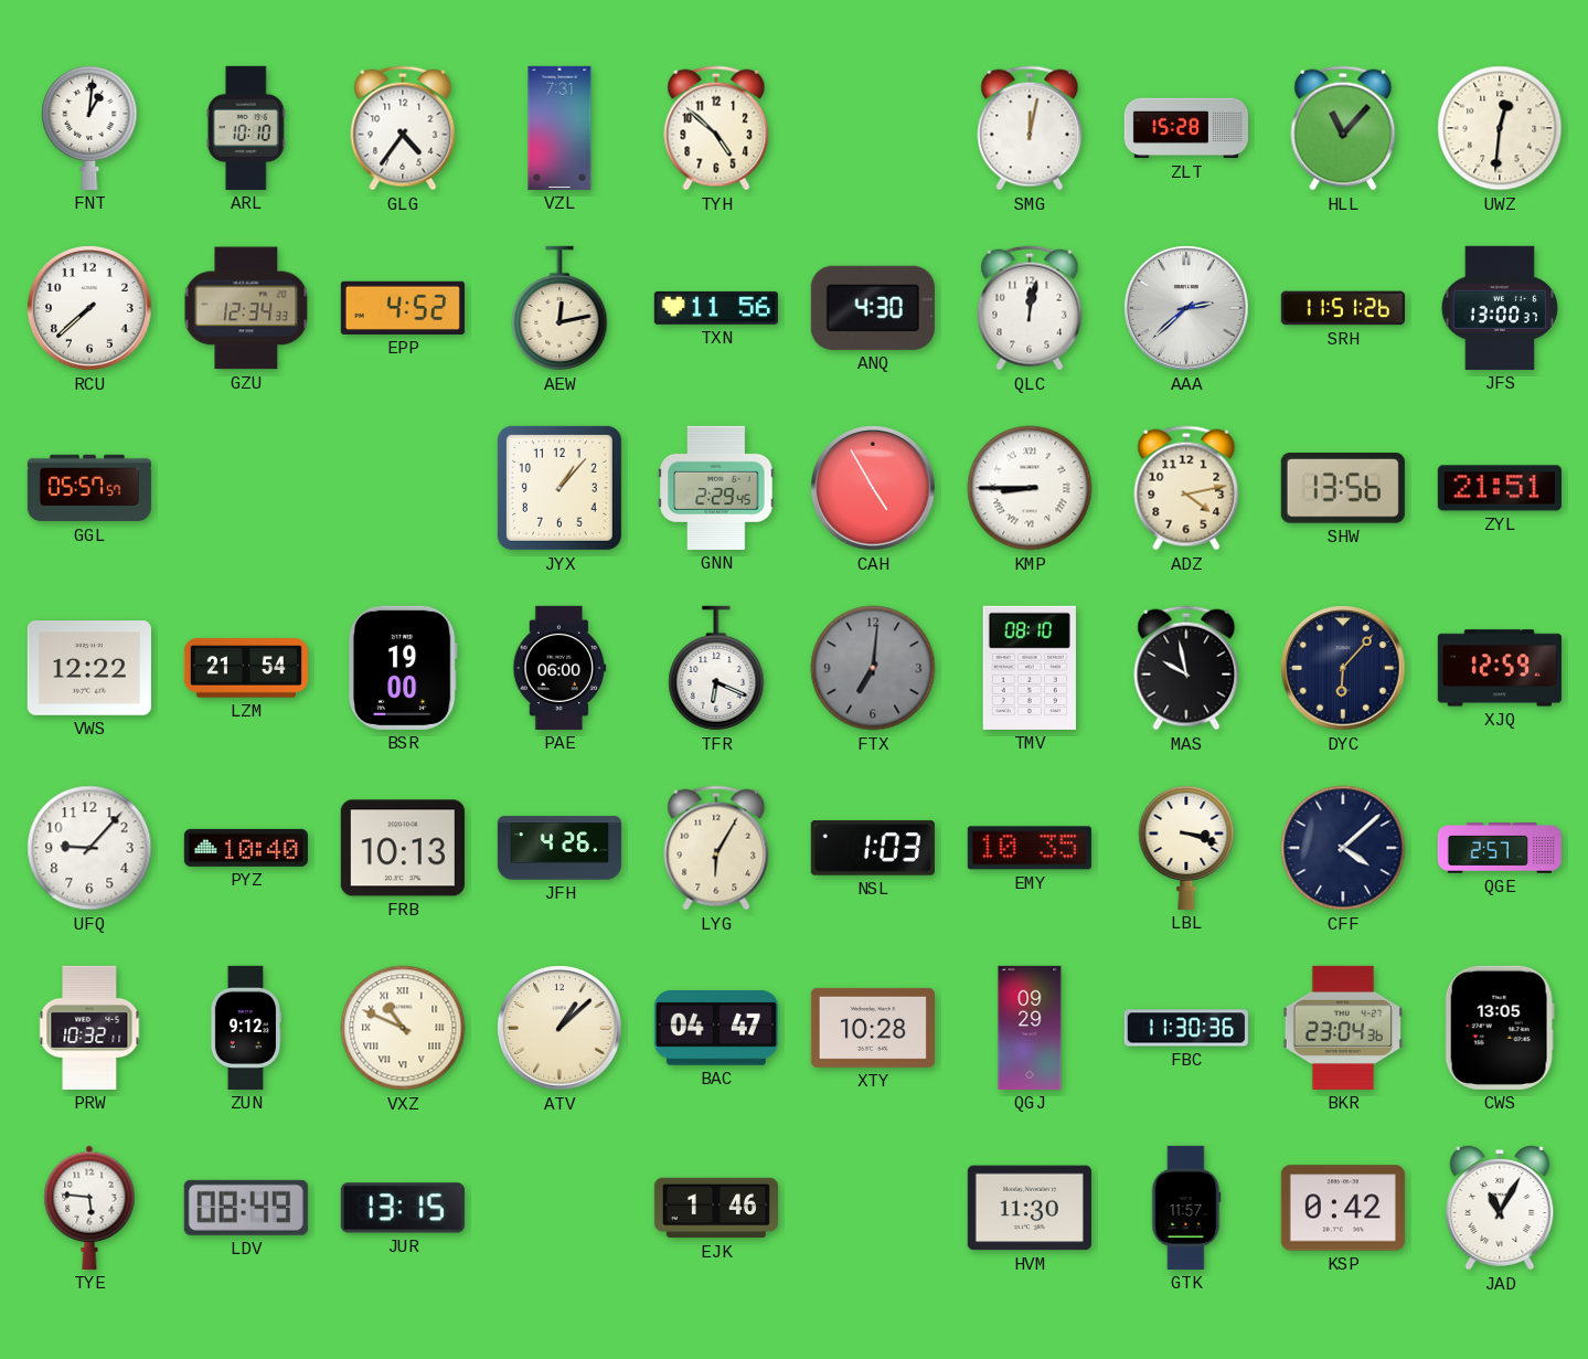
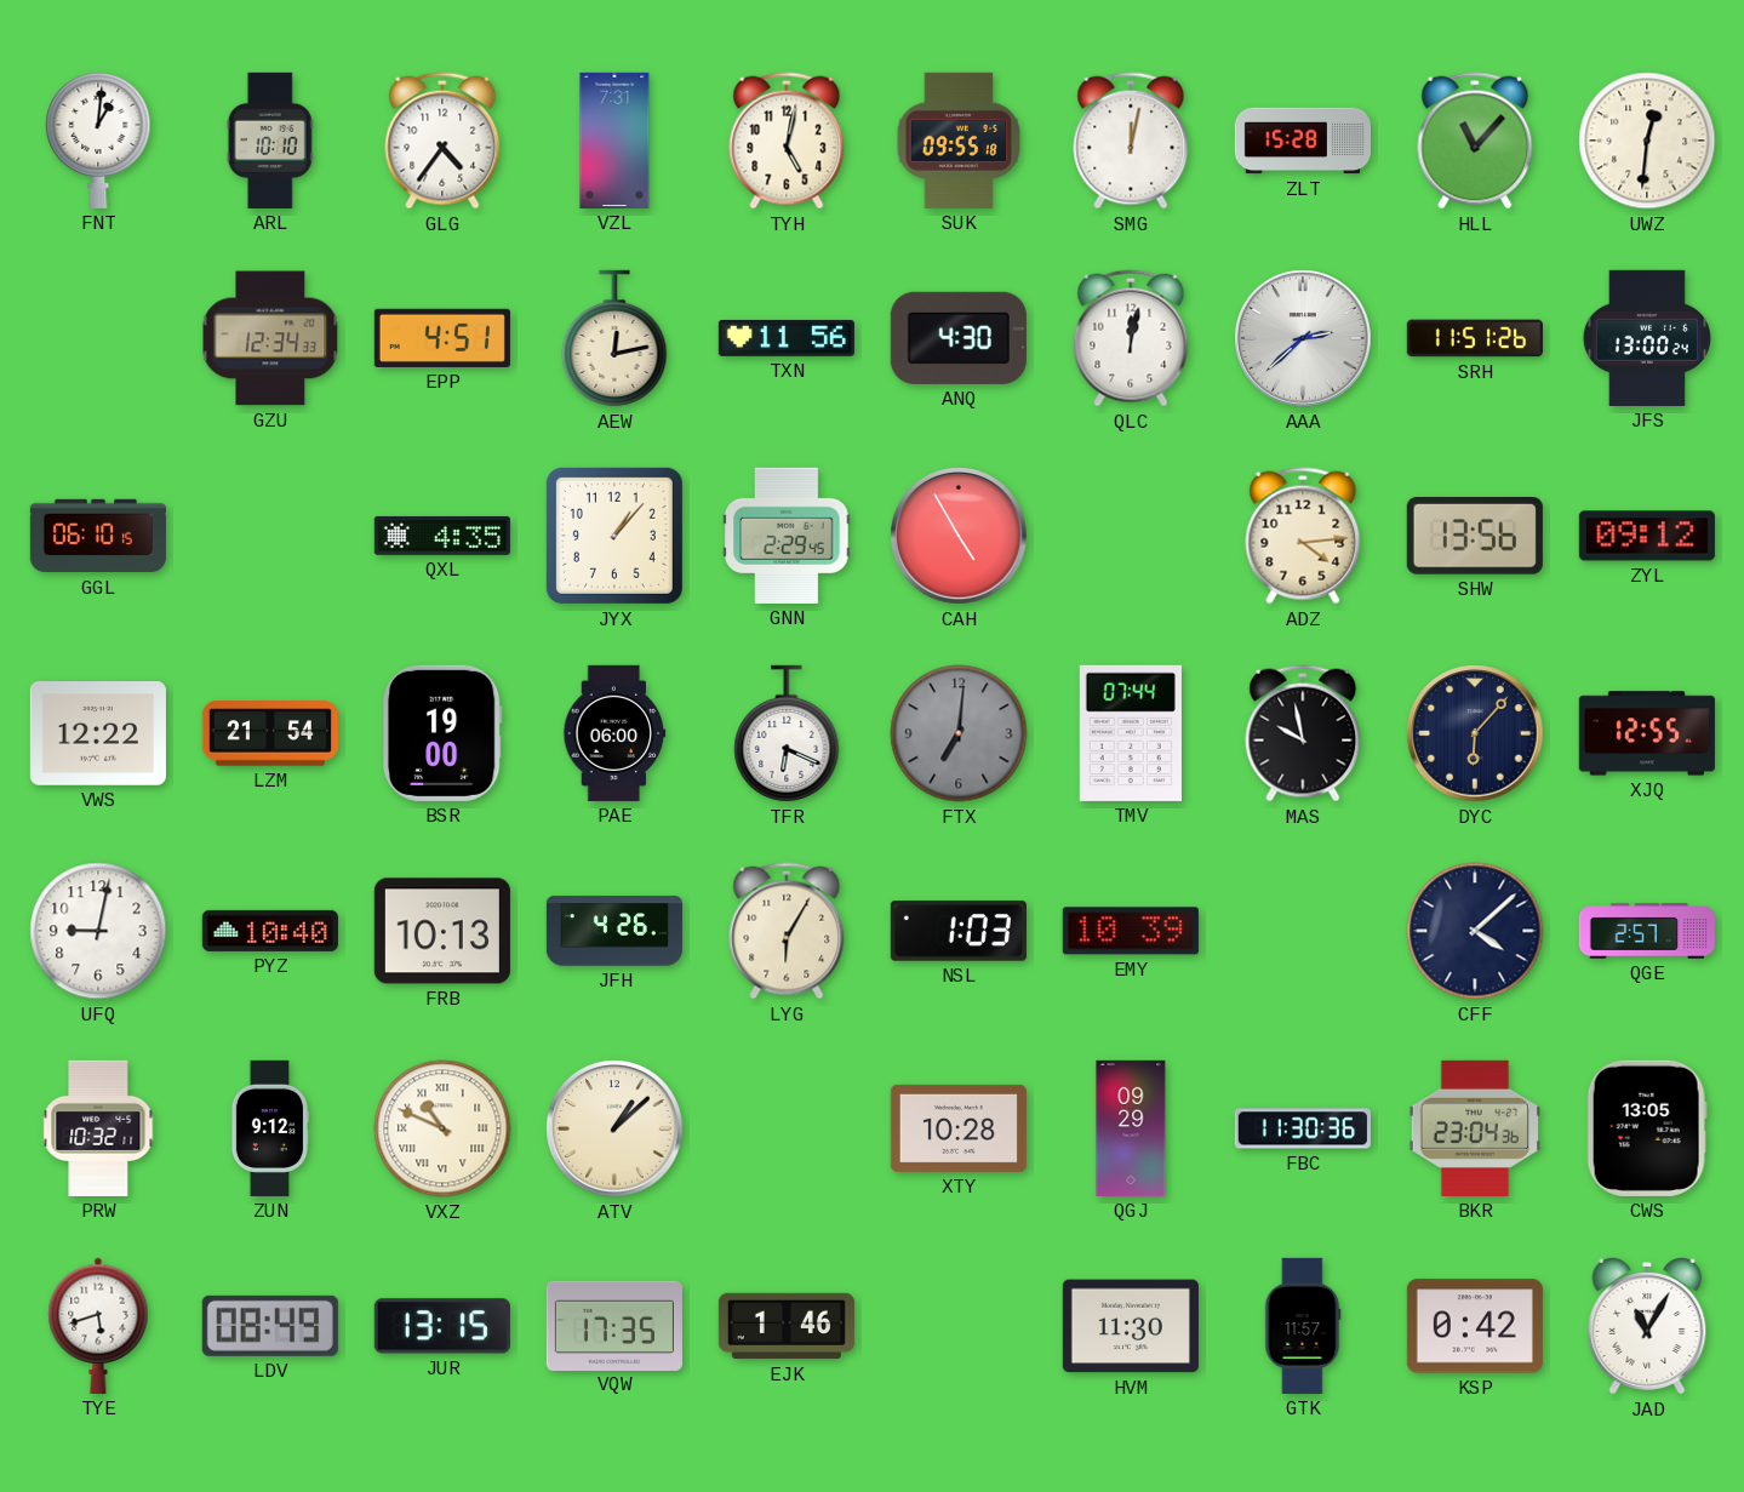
TYH: 4:52 -> 5:02 (787, 141)
SUK: none -> 09:55 (959, 141)
RCU: 7:38 -> none (89, 308)
EPP: 4:52 -> 4:51 (442, 338)
JFS: 13:00:37 -> 13:00:24 (1646, 338)
GGL: 05:57 -> 06:10 (97, 536)
QXL: none -> 4:35 (442, 536)
KMP: 8:45 -> none (1030, 488)
ADZ: 4:13 -> 4:14 (1303, 536)
ZYL: 21:51 -> 09:12 (1647, 536)
TMV: 08:10 -> 07:44 (1131, 733)
XJQ: 12:59 -> 12:55 (1647, 733)
UFQ: 9:07 -> 9:02 (98, 931)
EMY: 10:35 -> 10:39 (1131, 931)
LBL: 3:18 -> none (1186, 847)
BAC: 04:47 -> none (716, 1028)
TYE: 5:46 -> 5:42 (98, 1326)
VQW: none -> 17:35 (614, 1325)
